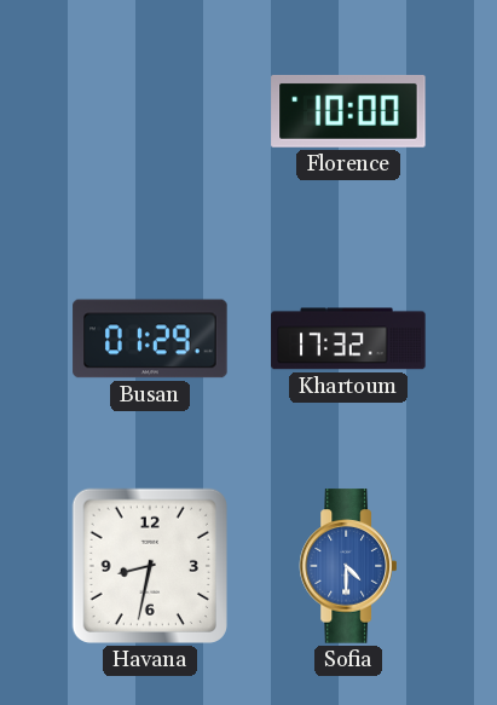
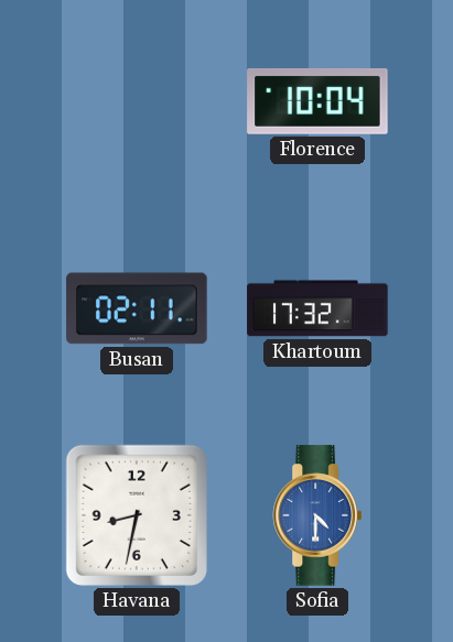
Florence: 10:00 -> 10:04 (317, 101)
Busan: 01:29 -> 02:11 (137, 308)
